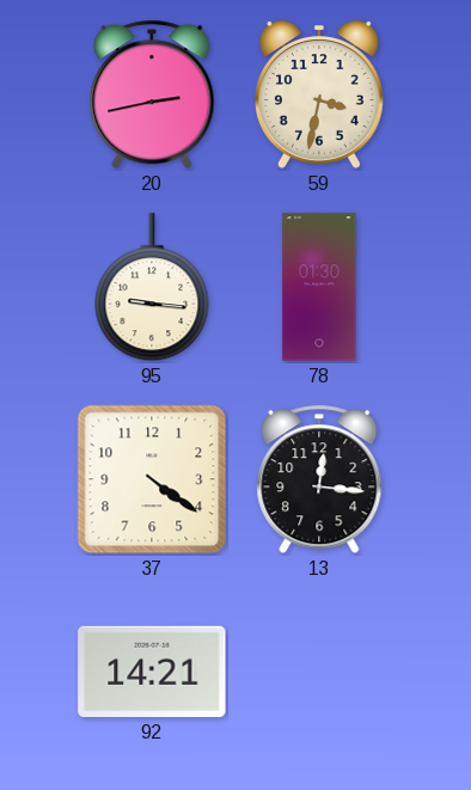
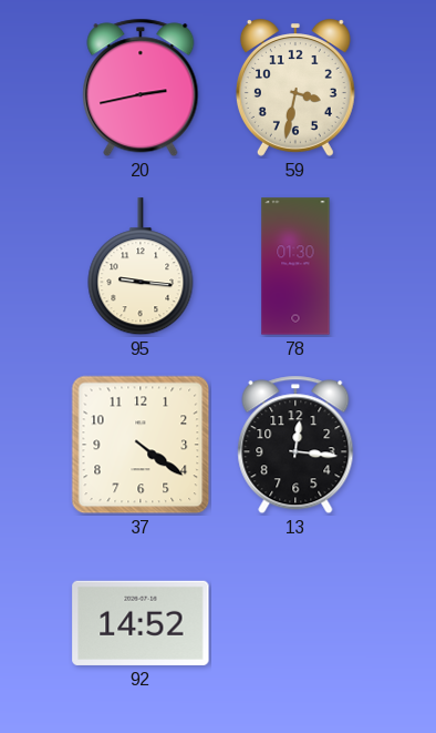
92: 14:21 -> 14:52 (141, 623)
